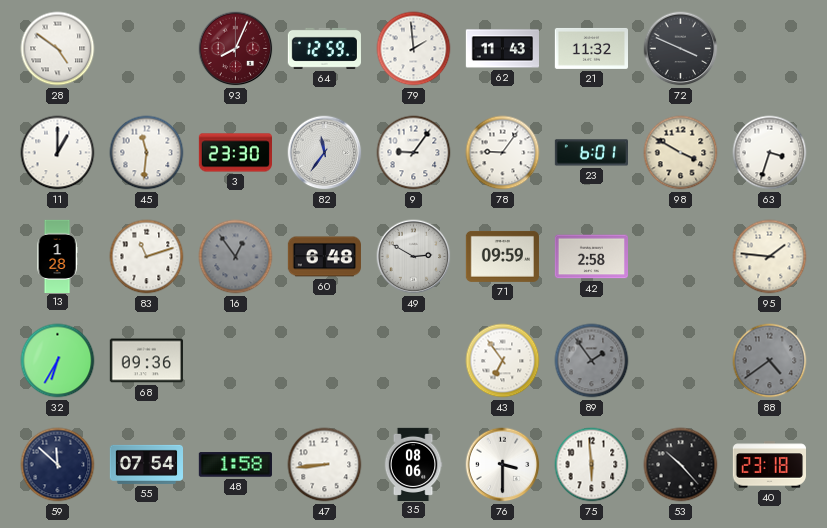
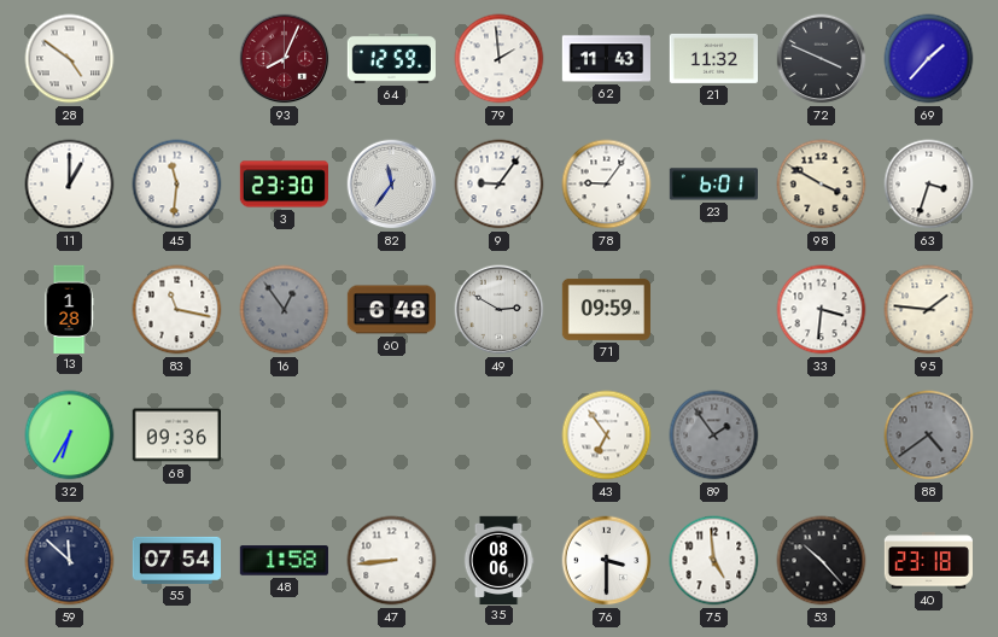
69: none -> 1:37 (929, 59)
83: 11:12 -> 11:17 (177, 310)
42: 2:58 -> none (591, 257)
33: none -> 3:31 (822, 310)
75: 5:59 -> 4:59 (714, 561)
